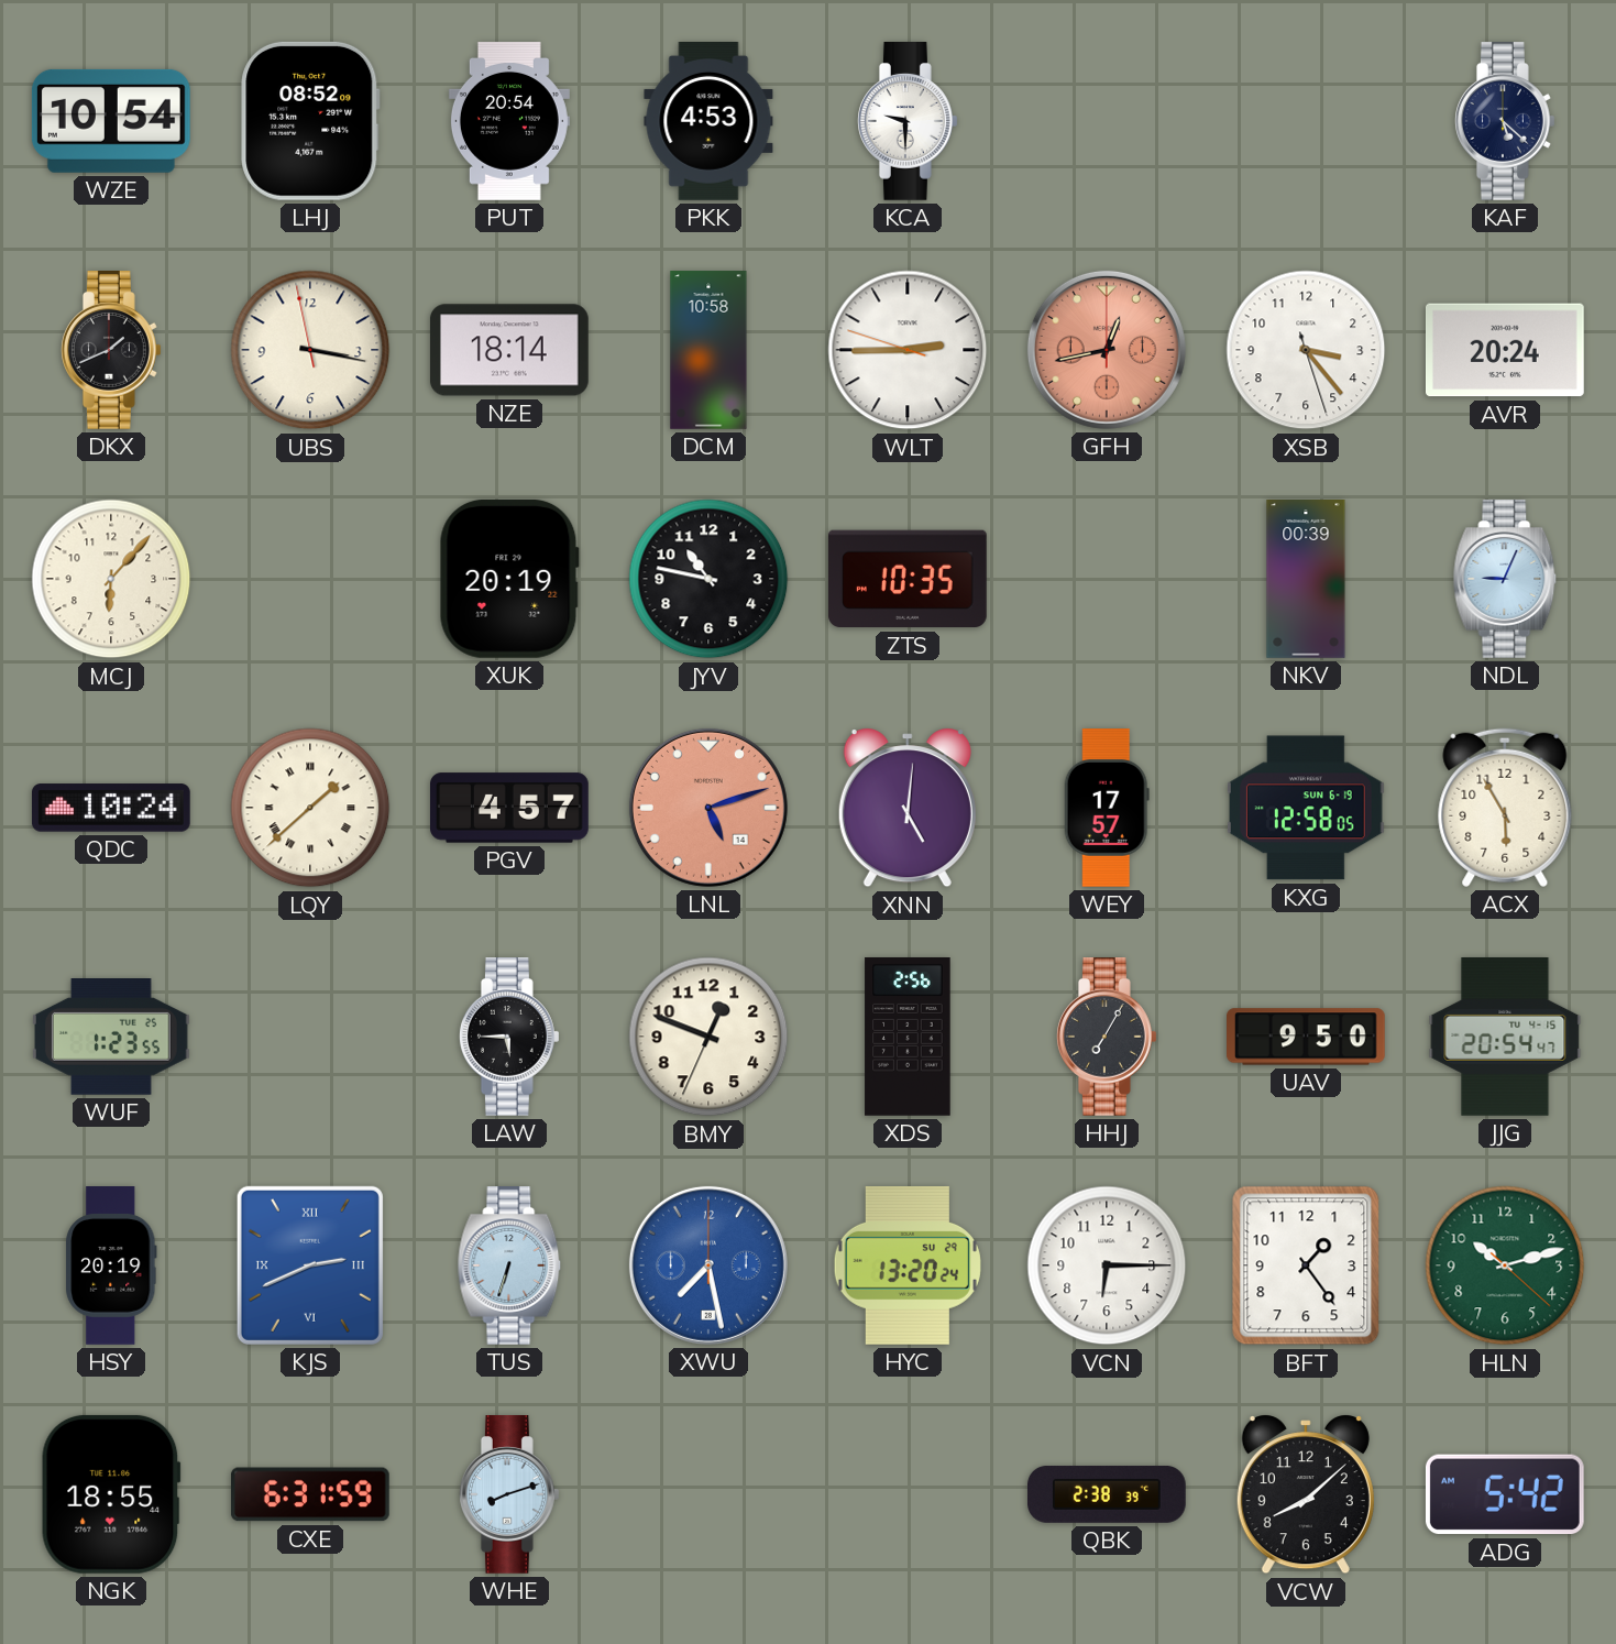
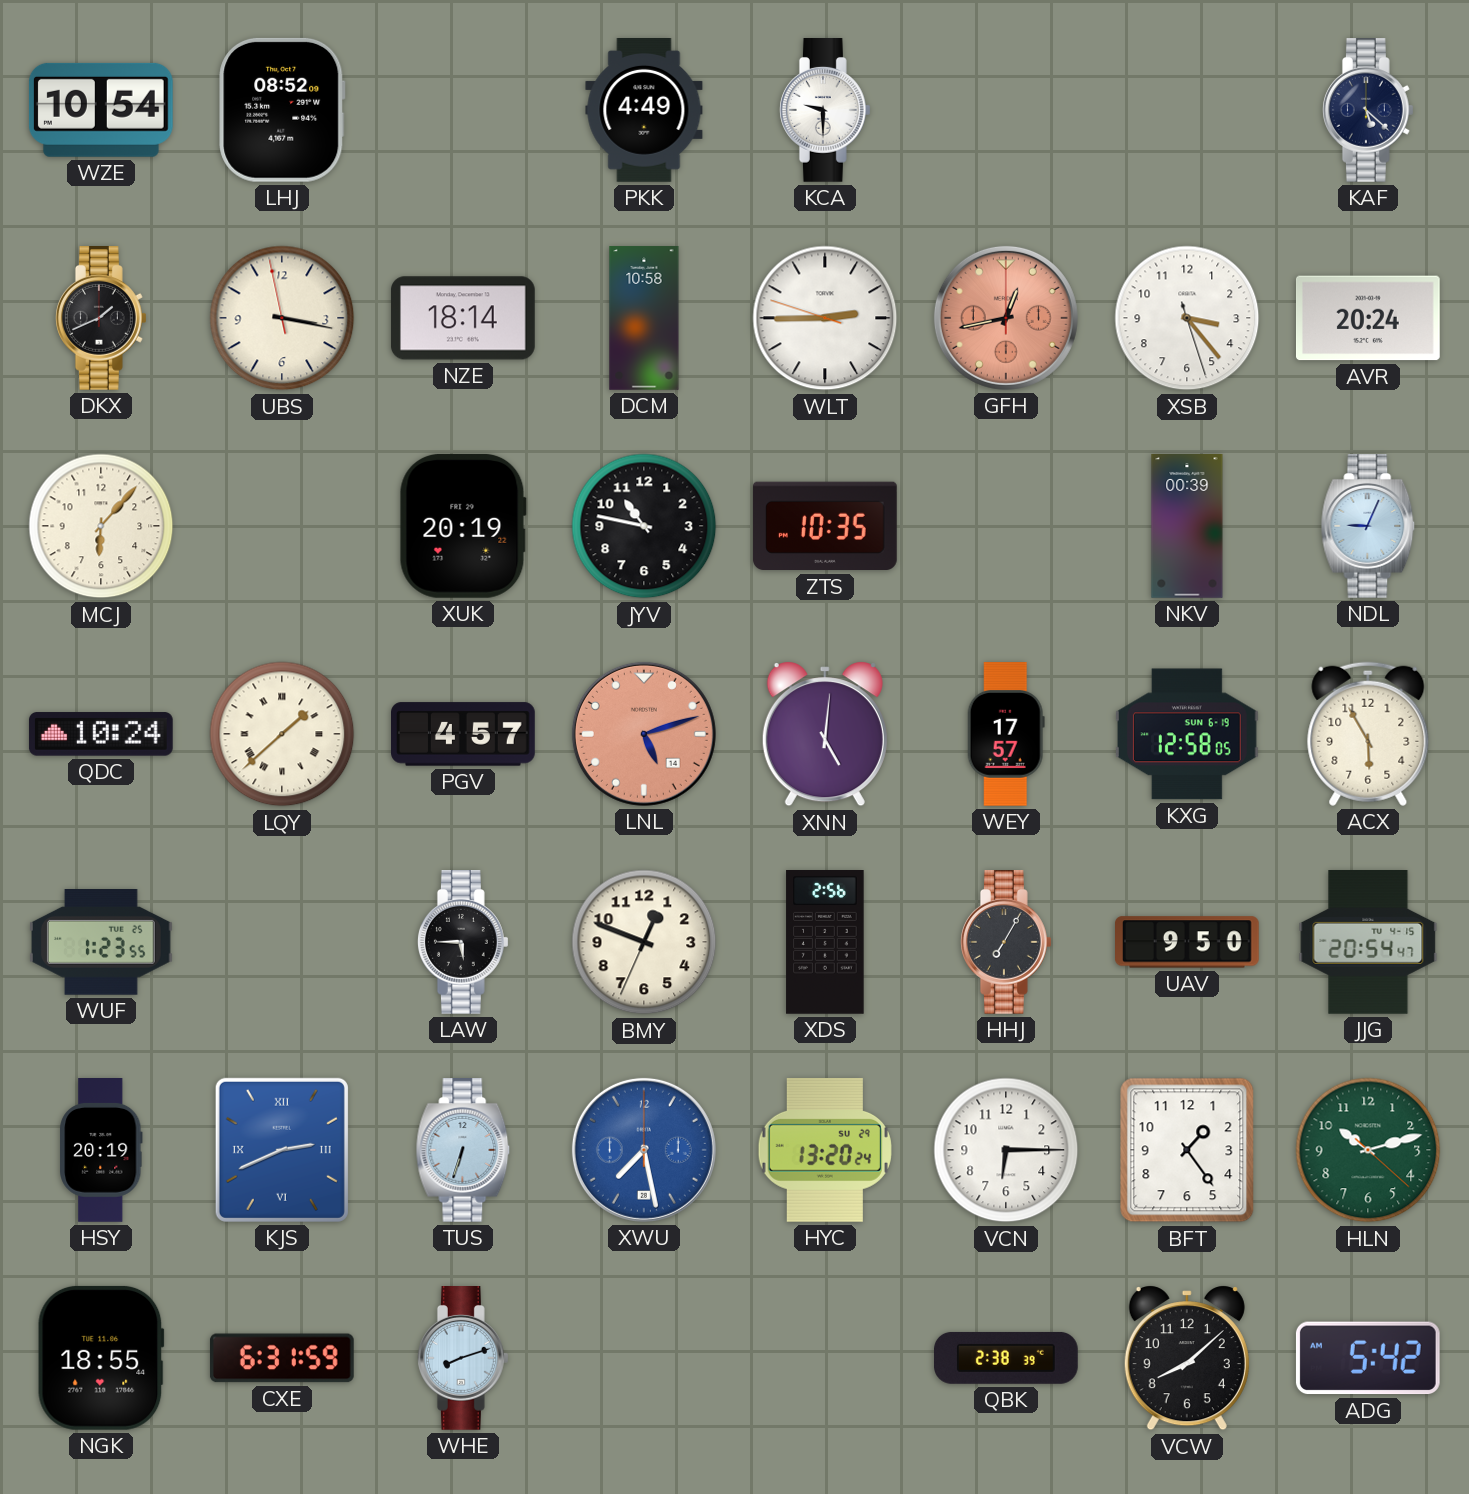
PUT: 20:54 -> none (509, 122)
PKK: 4:53 -> 4:49 (644, 111)
